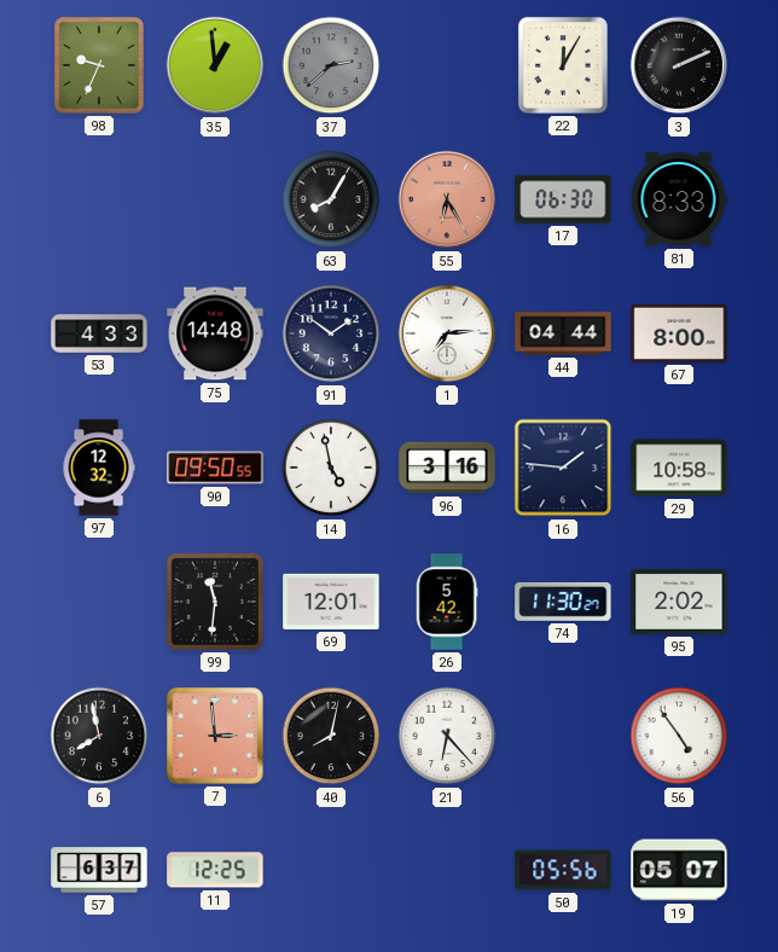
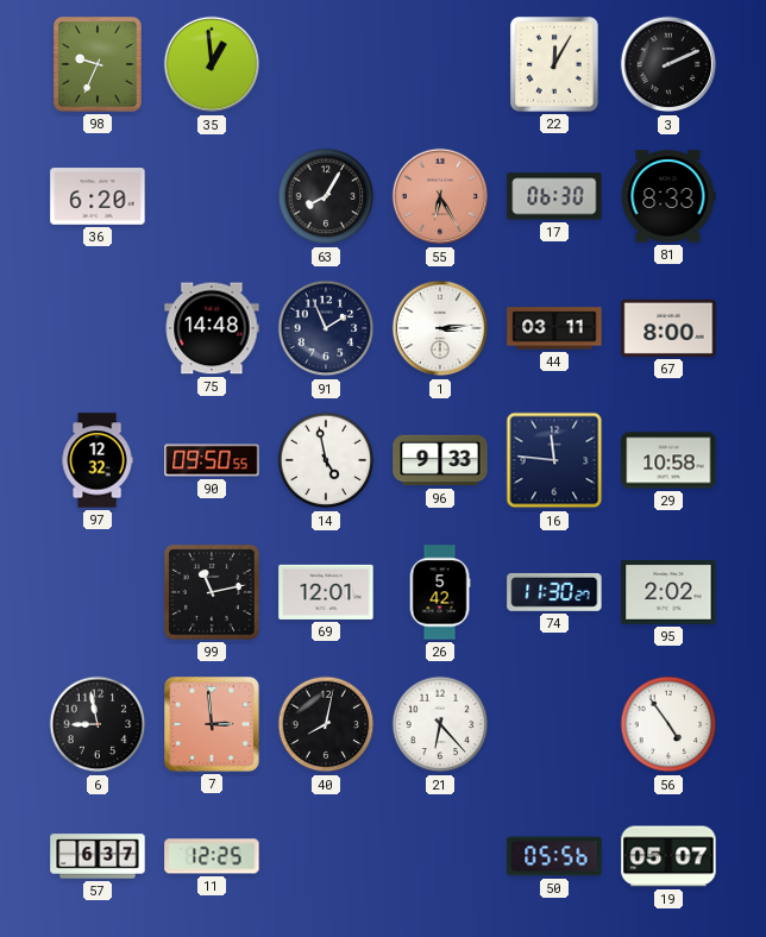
37: 2:38 -> none (331, 65)
36: none -> 6:20 (98, 196)
53: 4:33 -> none (99, 333)
91: 1:51 -> 1:56 (326, 328)
1: 7:14 -> 3:14 (440, 328)
44: 04:44 -> 03:11 (554, 328)
96: 3:16 -> 9:33 (440, 460)
16: 1:46 -> 11:46 (554, 460)
99: 11:31 -> 11:13 (212, 592)
6: 7:58 -> 8:58 (98, 724)
